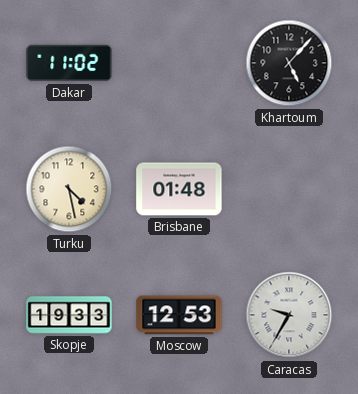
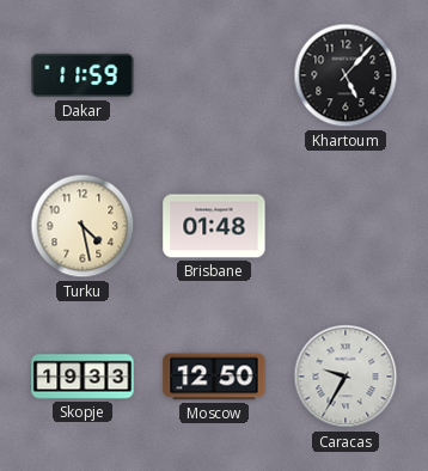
Dakar: 11:02 -> 11:59 (82, 75)
Moscow: 12:53 -> 12:50 (214, 377)
